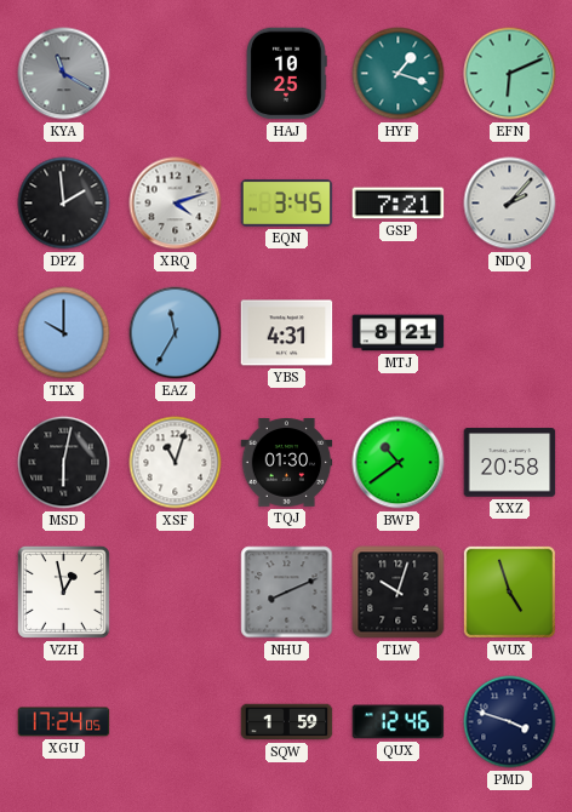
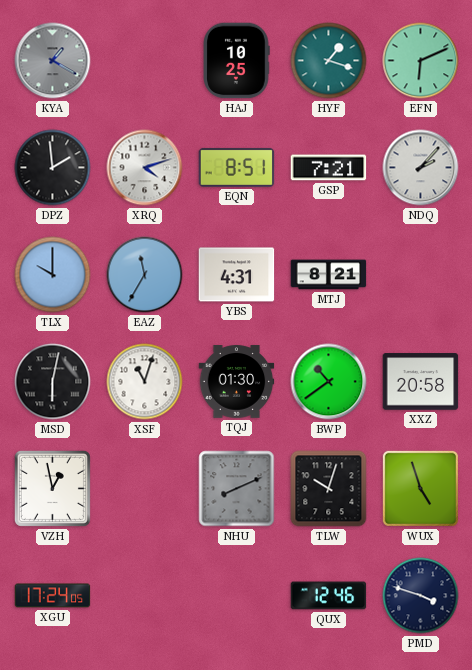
KYA: 11:20 -> 1:20 (53, 61)
EQN: 3:45 -> 8:51 (237, 167)
SQW: 1:59 -> none (287, 722)
